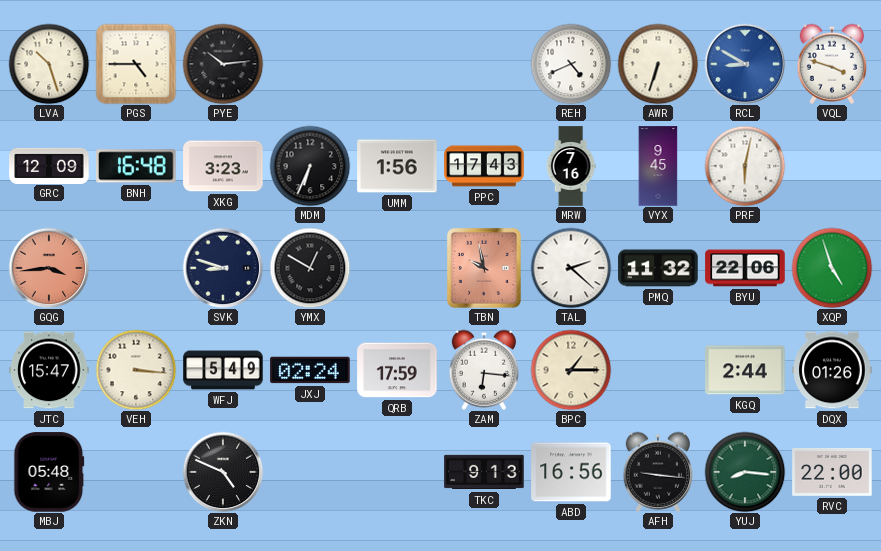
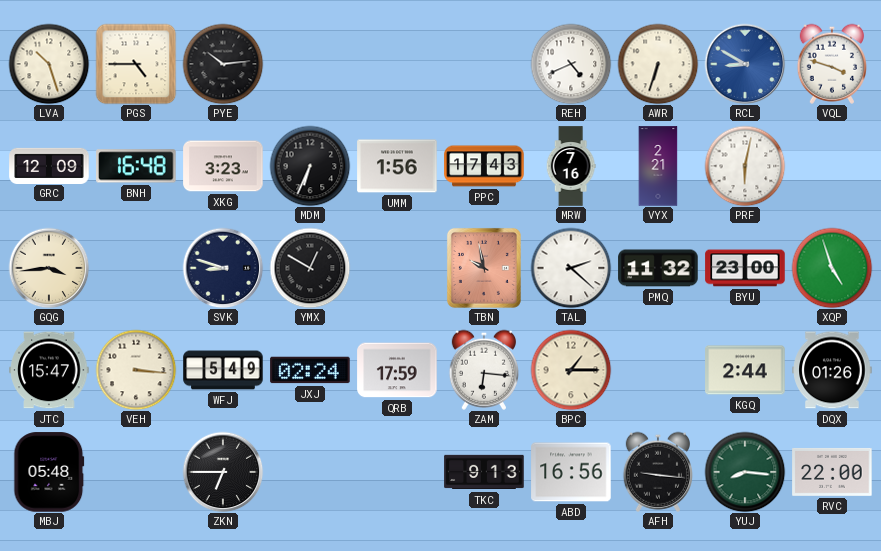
VYX: 9:45 -> 2:21 (658, 166)
GQG dial: salmon -> cream (49, 268)
BYU: 22:06 -> 23:00 (745, 268)
ZKN: 4:49 -> 6:45 (223, 472)
